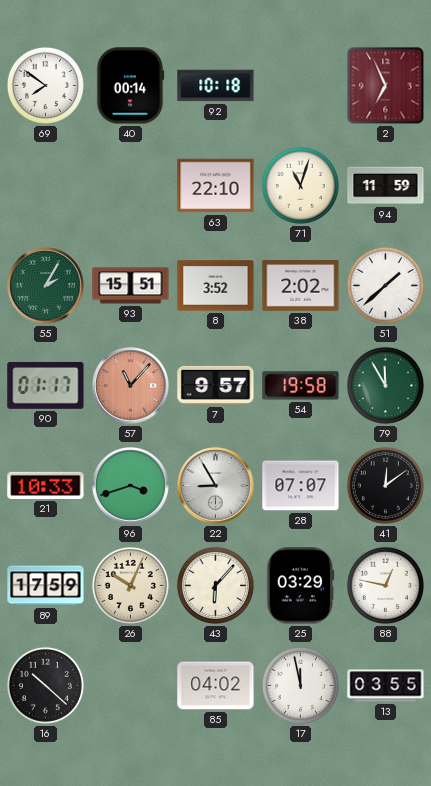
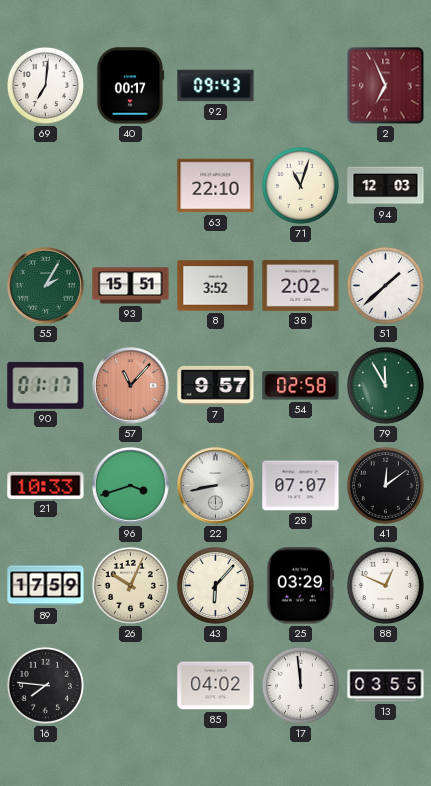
69: 7:51 -> 7:01 (45, 85)
40: 00:14 -> 00:17 (130, 86)
92: 10:18 -> 09:43 (216, 86)
94: 11:59 -> 12:03 (386, 186)
54: 19:58 -> 02:58 (301, 386)
22: 8:55 -> 8:43 (216, 486)
88: 12:47 -> 12:49 (385, 585)
16: 10:22 -> 7:46 (45, 685)
17: 11:58 -> 11:59 (300, 685)
